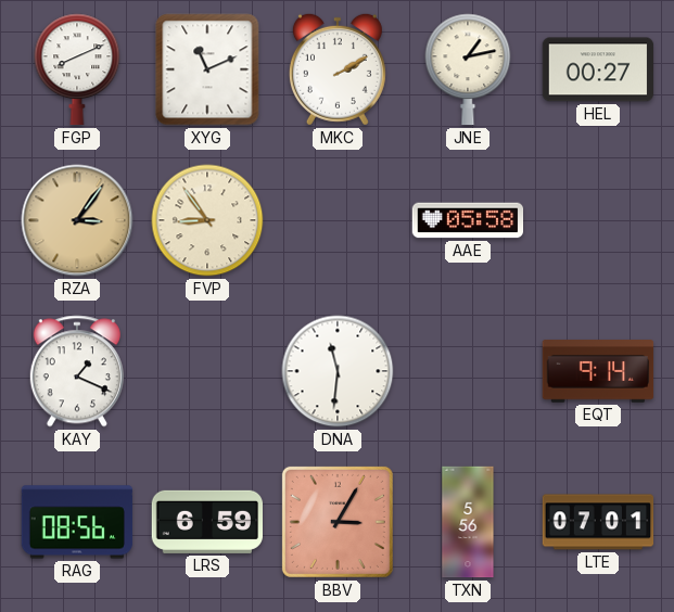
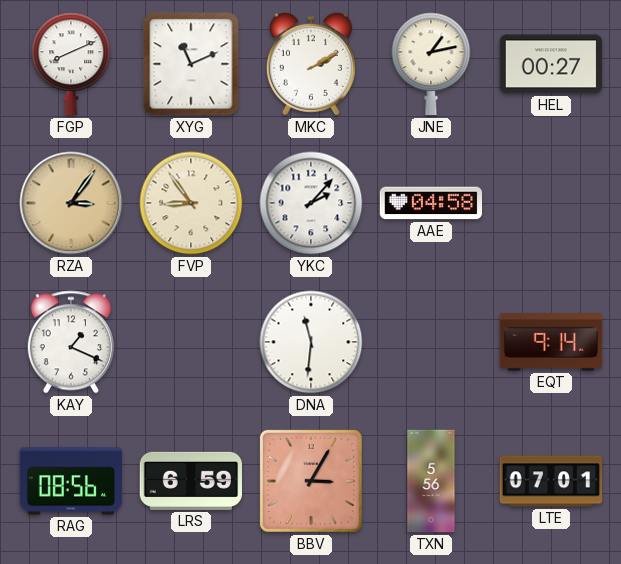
YKC: none -> 2:07 (311, 203)
AAE: 05:58 -> 04:58 (431, 203)
